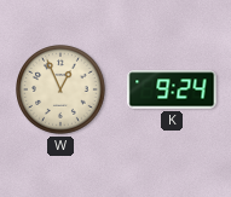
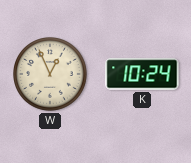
K: 9:24 -> 10:24 (142, 74)
